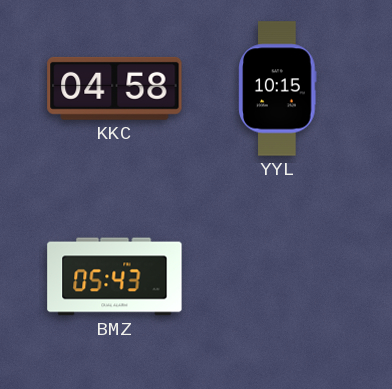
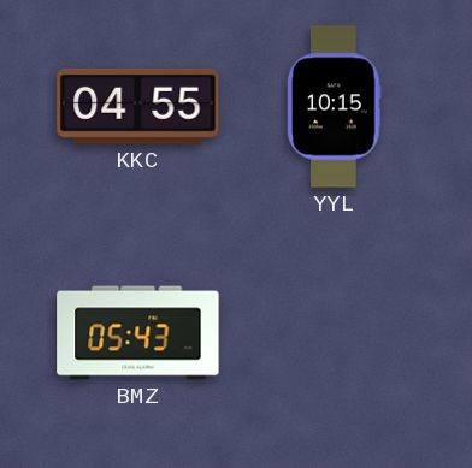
KKC: 04:58 -> 04:55 (138, 106)
